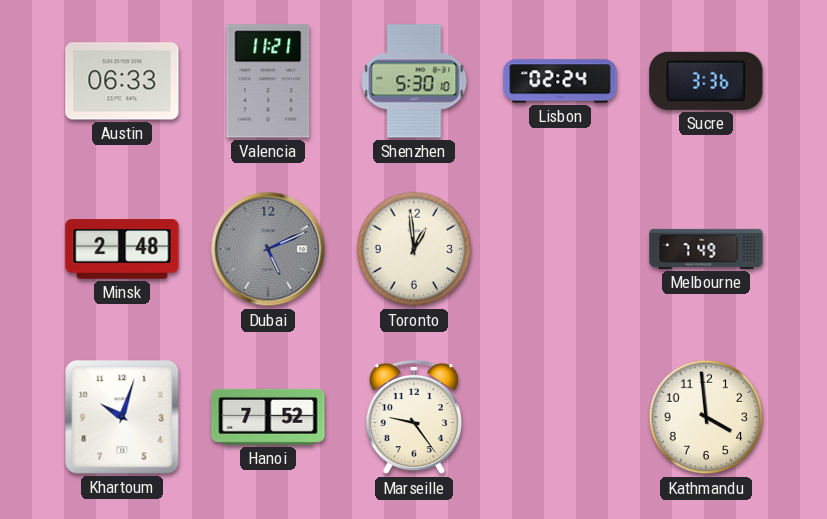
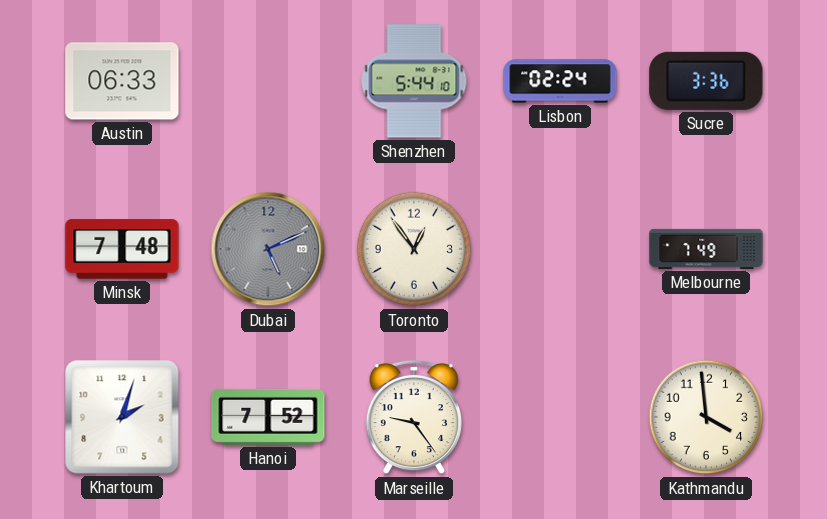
Valencia: 11:21 -> none (268, 81)
Shenzhen: 5:30 -> 5:44 (414, 81)
Minsk: 2:48 -> 7:48 (122, 249)
Toronto: 12:59 -> 12:54 (414, 249)
Khartoum: 10:03 -> 2:03 (122, 417)
